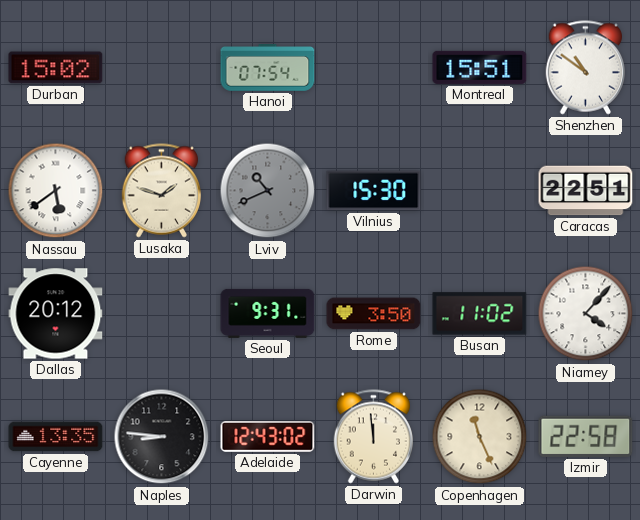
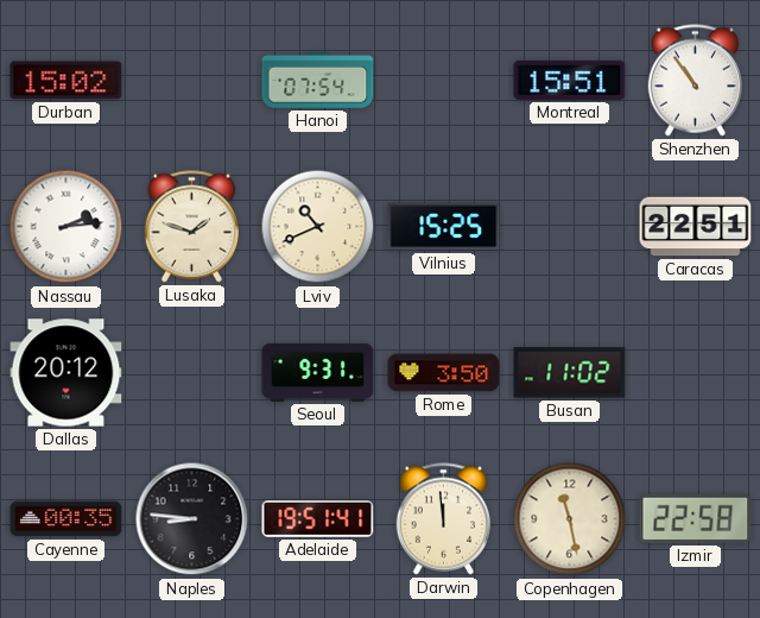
Shenzhen: 10:51 -> 10:54 (696, 81)
Nassau: 5:39 -> 2:14 (66, 227)
Lviv dial: grey -> cream (318, 227)
Vilnius: 15:30 -> 15:25 (444, 227)
Niamey: 4:07 -> none (586, 314)
Cayenne: 13:35 -> 00:35 (66, 519)
Adelaide: 12:43 -> 19:51 (318, 519)
Copenhagen: 11:26 -> 11:28 (570, 519)
